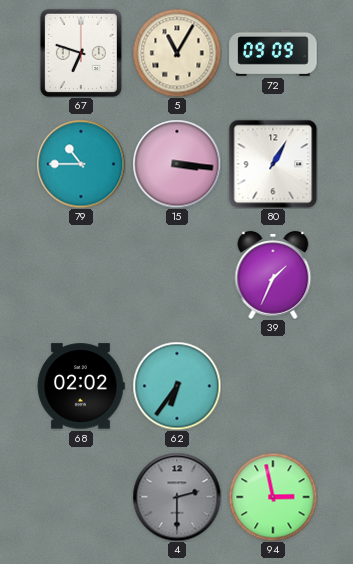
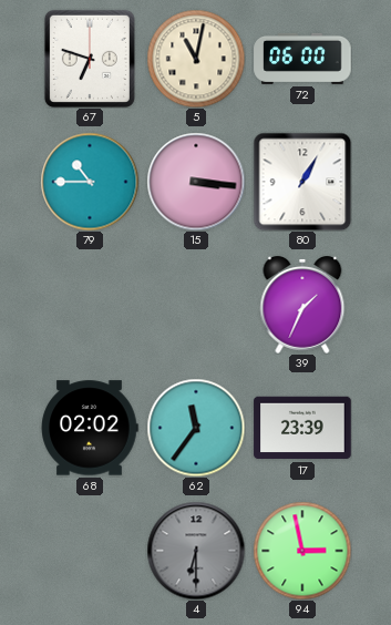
5: 11:05 -> 11:02 (196, 59)
72: 09:09 -> 06:00 (302, 59)
62: 6:36 -> 11:36 (196, 428)
17: none -> 23:39 (302, 428)
4: 2:30 -> 6:30 (196, 551)
